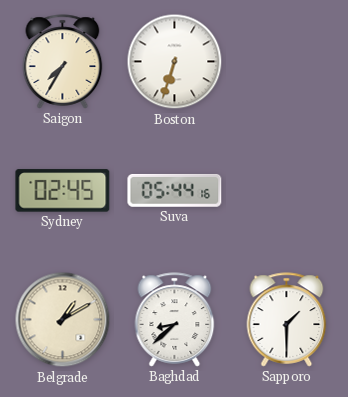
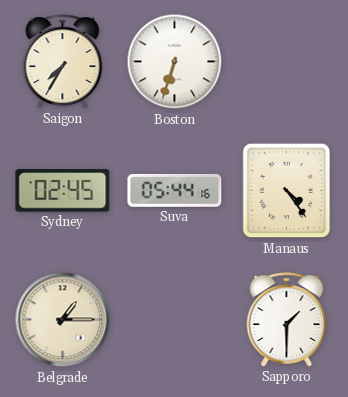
Manaus: none -> 4:24 (287, 191)
Belgrade: 1:10 -> 1:15 (63, 320)
Baghdad: 8:38 -> none (175, 320)
